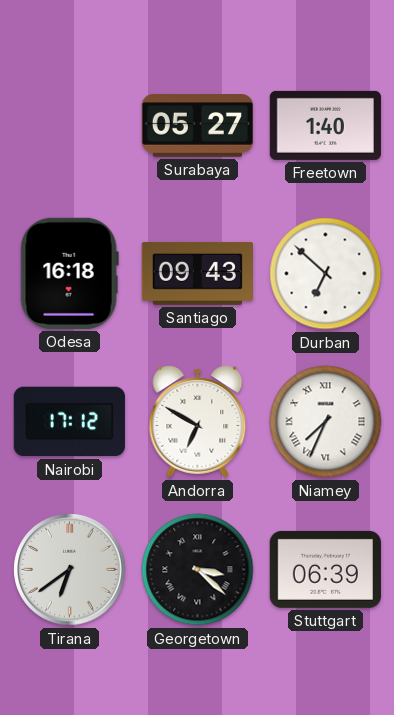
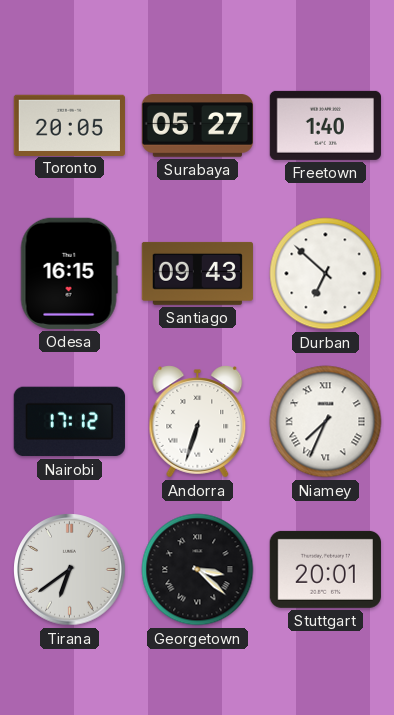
Toronto: none -> 20:05 (69, 125)
Odesa: 16:18 -> 16:15 (69, 273)
Andorra: 6:50 -> 6:33 (198, 422)
Stuttgart: 06:39 -> 20:01 (325, 569)
